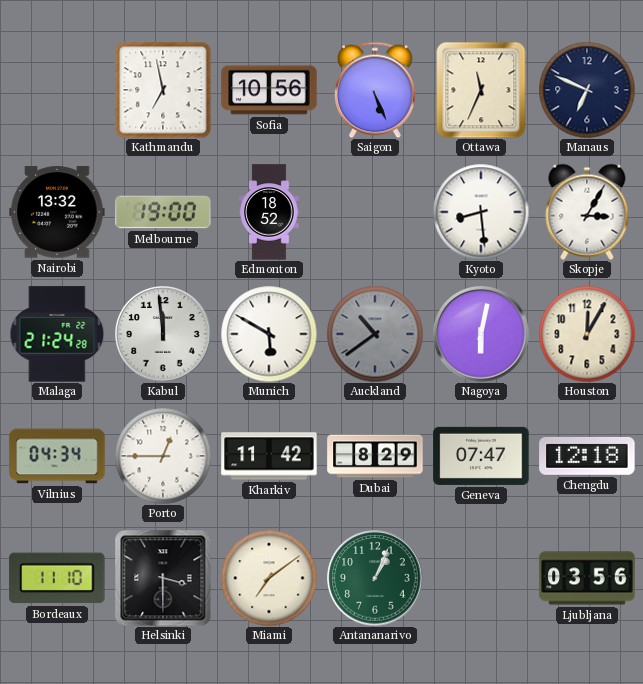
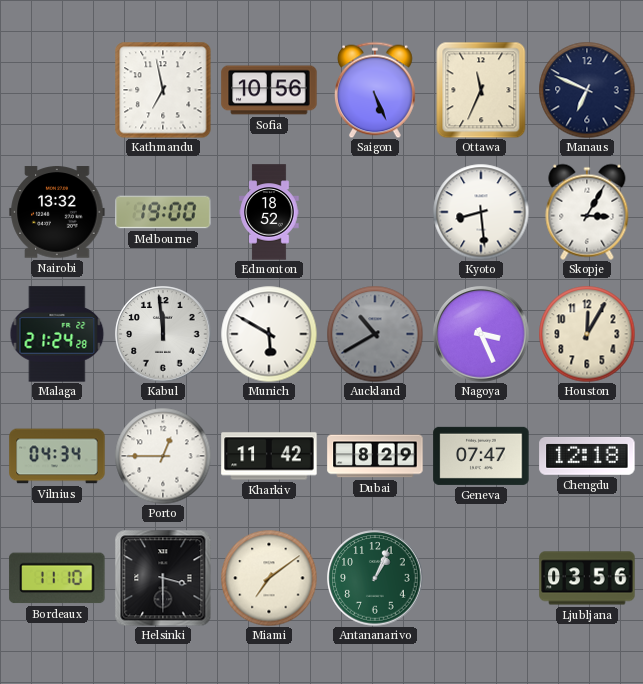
Auckland: 10:39 -> 10:40 (375, 334)
Nagoya: 6:02 -> 3:26 (481, 334)
